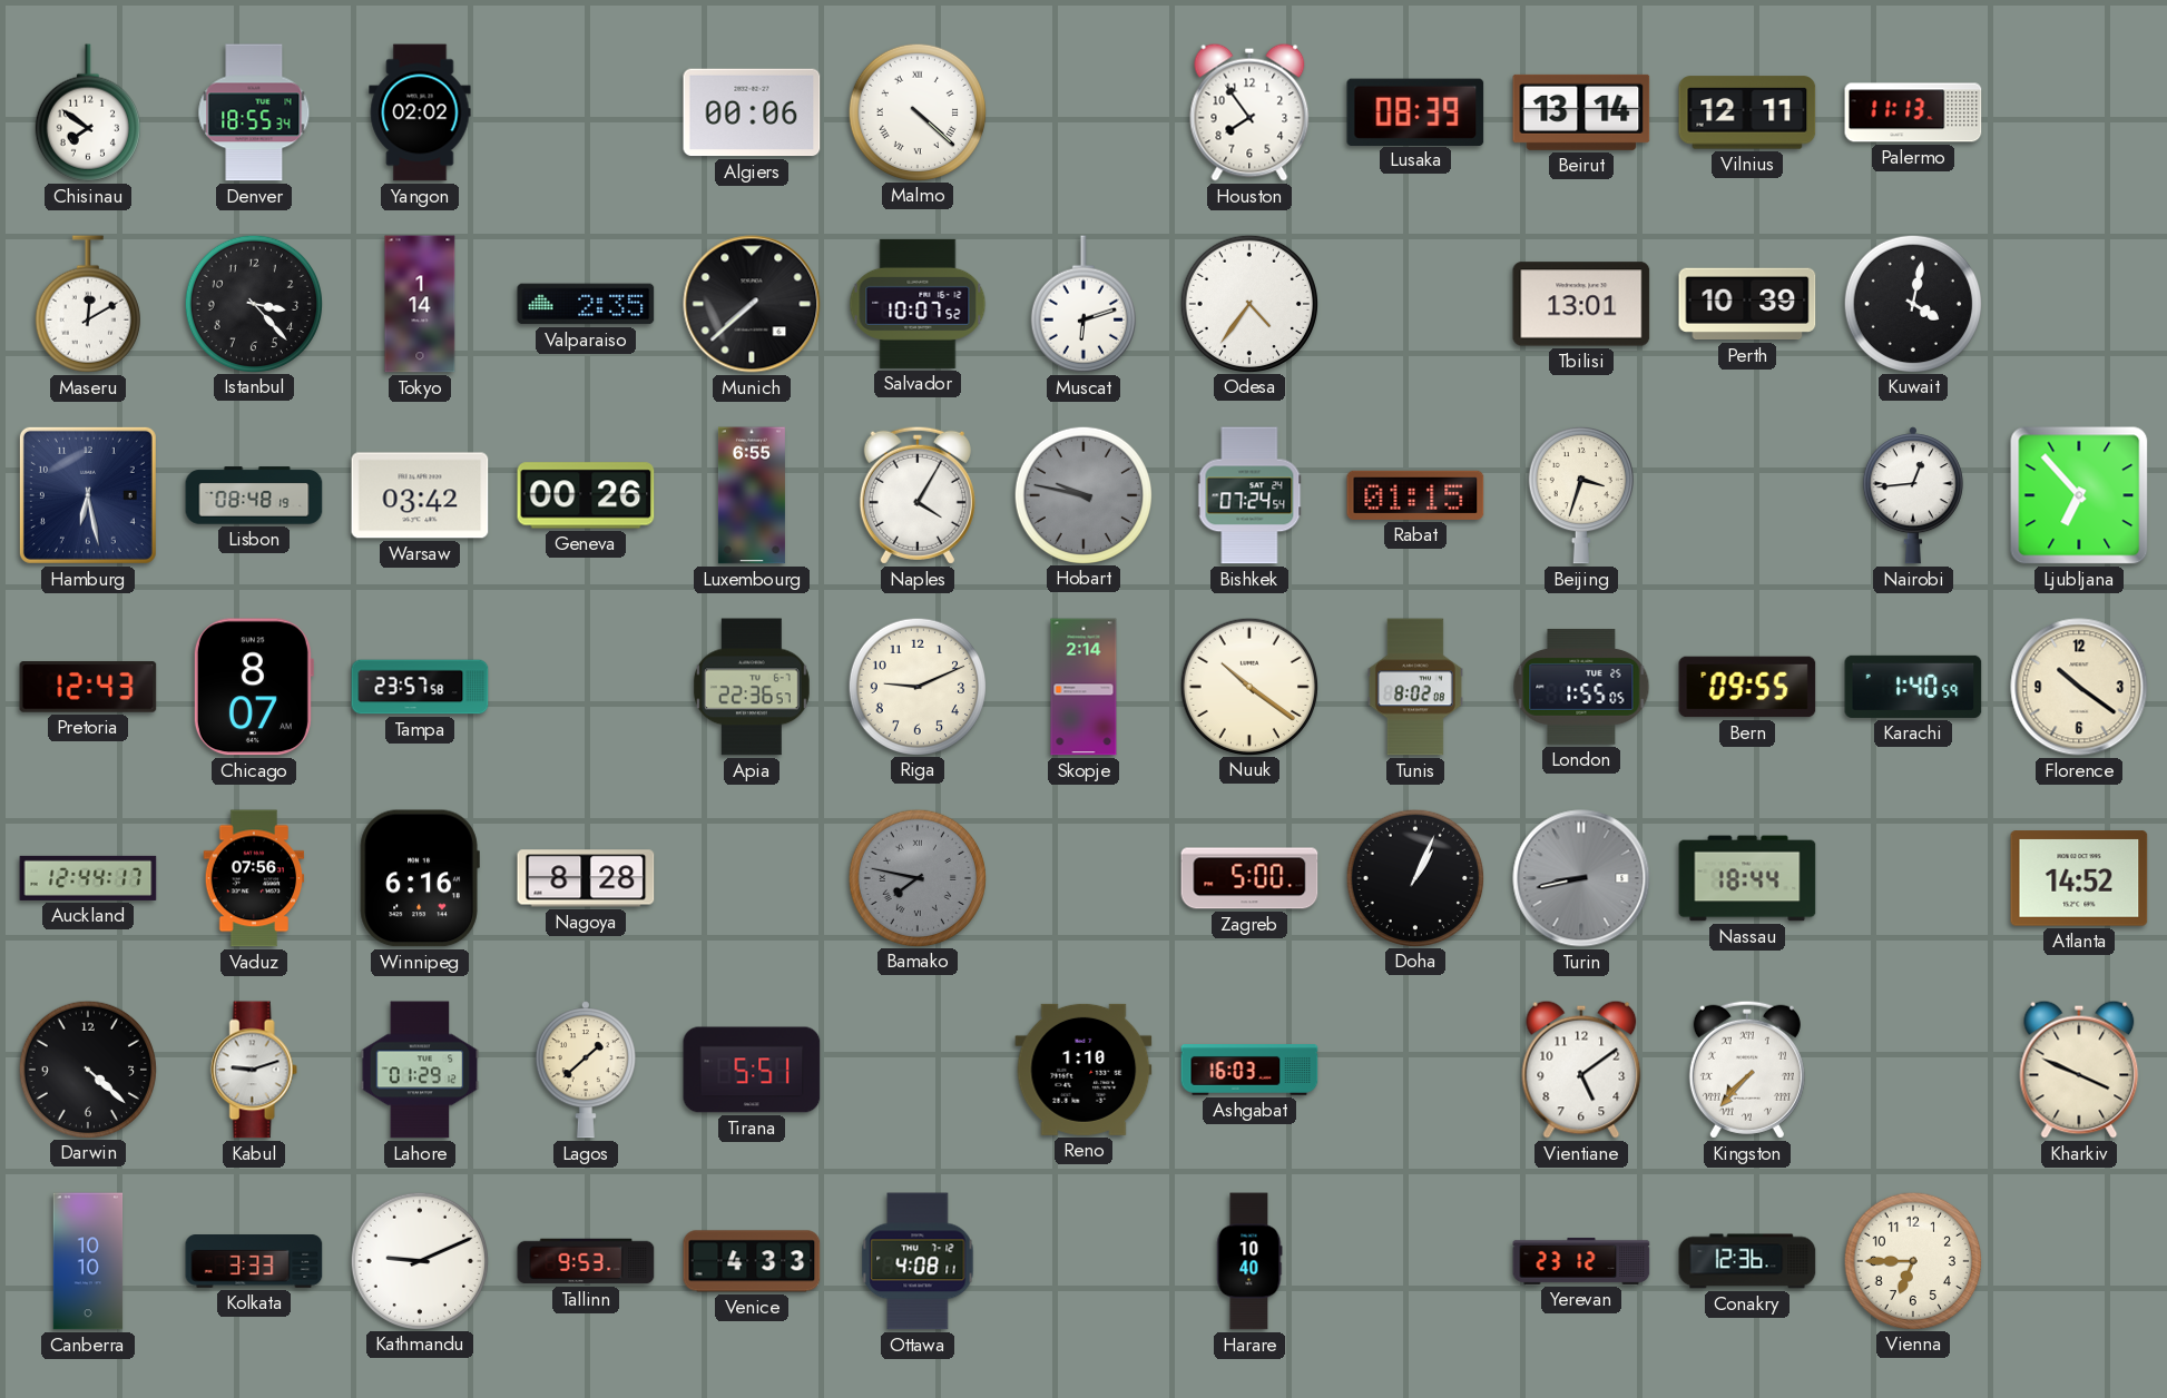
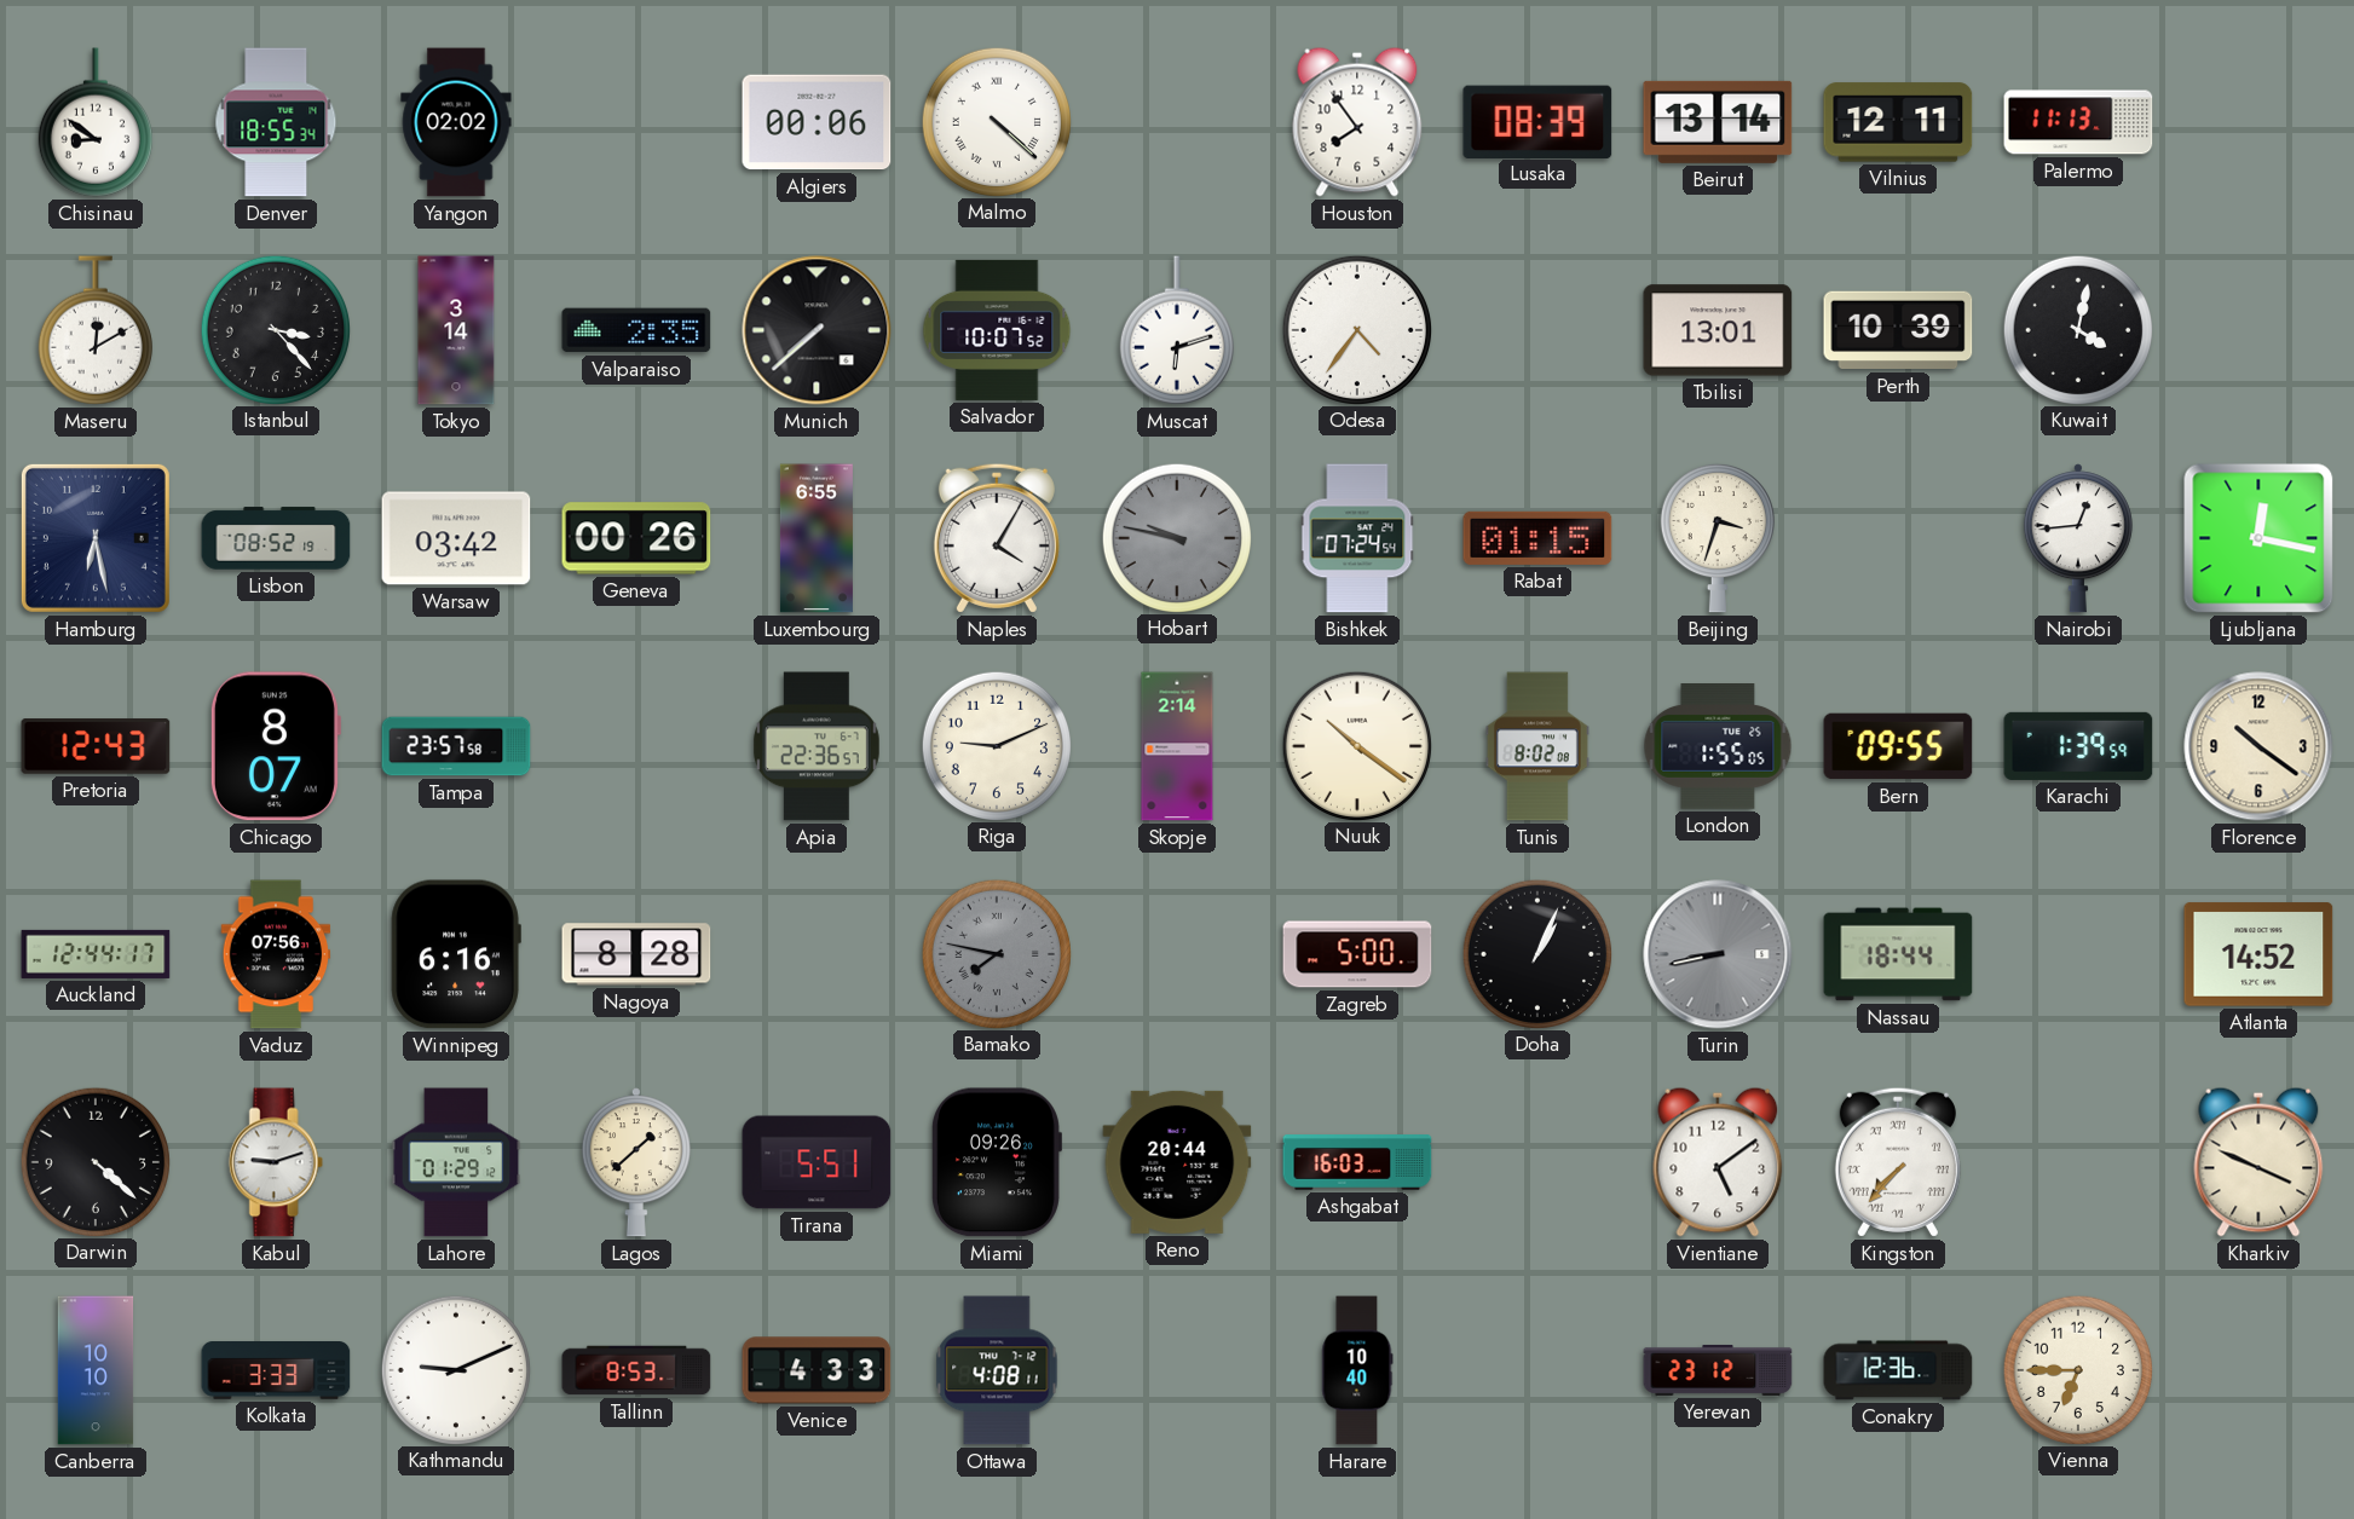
Chisinau: 7:51 -> 8:51 (96, 122)
Tokyo: 1:14 -> 3:14 (456, 330)
Lisbon: 08:48 -> 08:52 (276, 538)
Ljubljana: 6:53 -> 12:17 (2258, 538)
Karachi: 1:40 -> 1:39 (2078, 746)
Miami: none -> 09:26 (997, 1162)
Reno: 1:10 -> 20:44 (1177, 1162)
Tallinn: 9:53 -> 8:53 (636, 1370)
